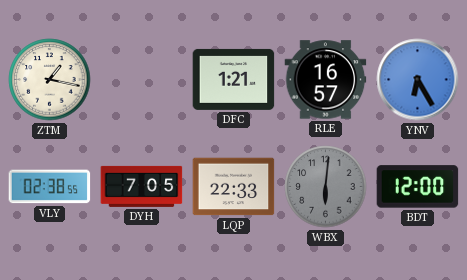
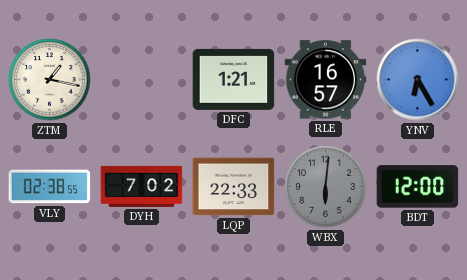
DYH: 7:05 -> 7:02 (142, 186)
